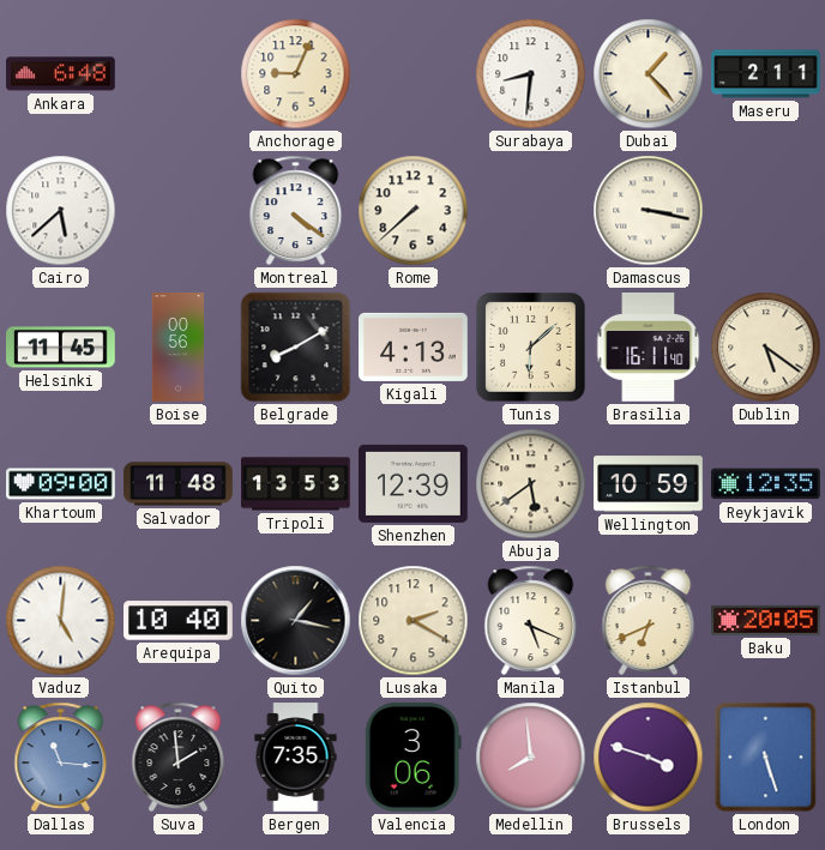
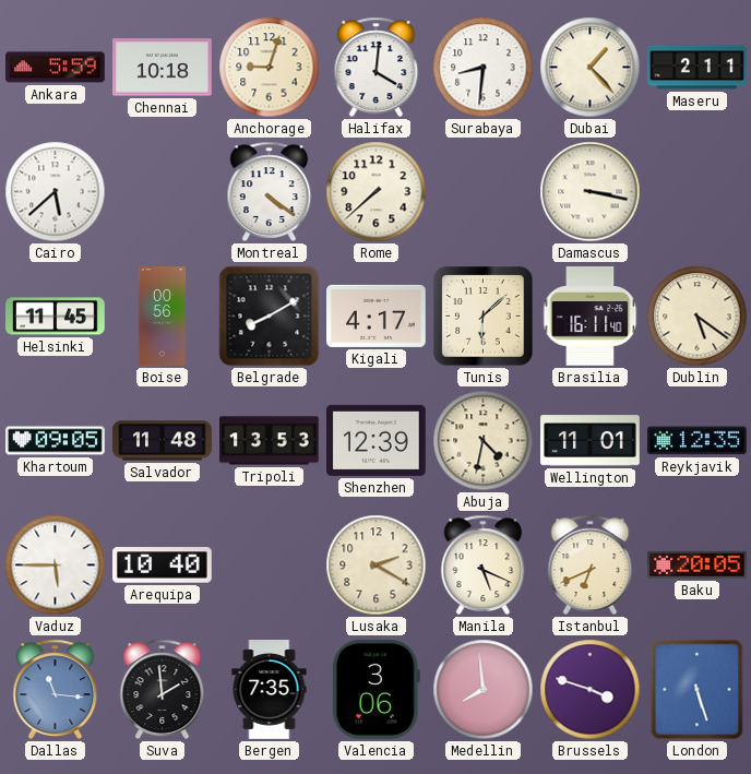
Ankara: 6:48 -> 5:59 (56, 68)
Chennai: none -> 10:18 (163, 68)
Anchorage: 9:04 -> 9:03 (270, 68)
Halifax: none -> 4:01 (377, 67)
Kigali: 4:13 -> 4:17 (377, 315)
Khartoum: 09:00 -> 09:05 (56, 441)
Abuja: 5:39 -> 4:32 (484, 441)
Wellington: 10:59 -> 11:01 (591, 441)
Vaduz: 5:01 -> 5:45 (56, 565)
Quito: 1:17 -> none (296, 621)
